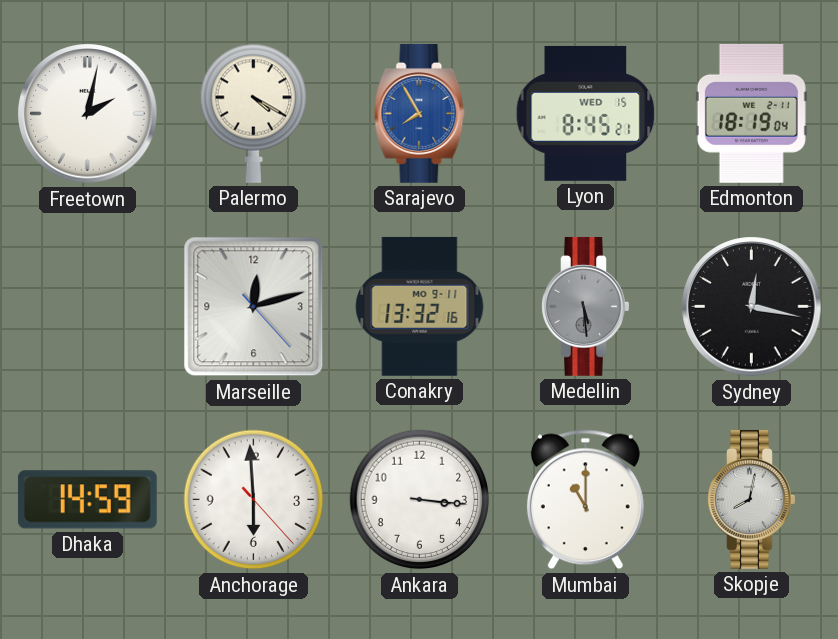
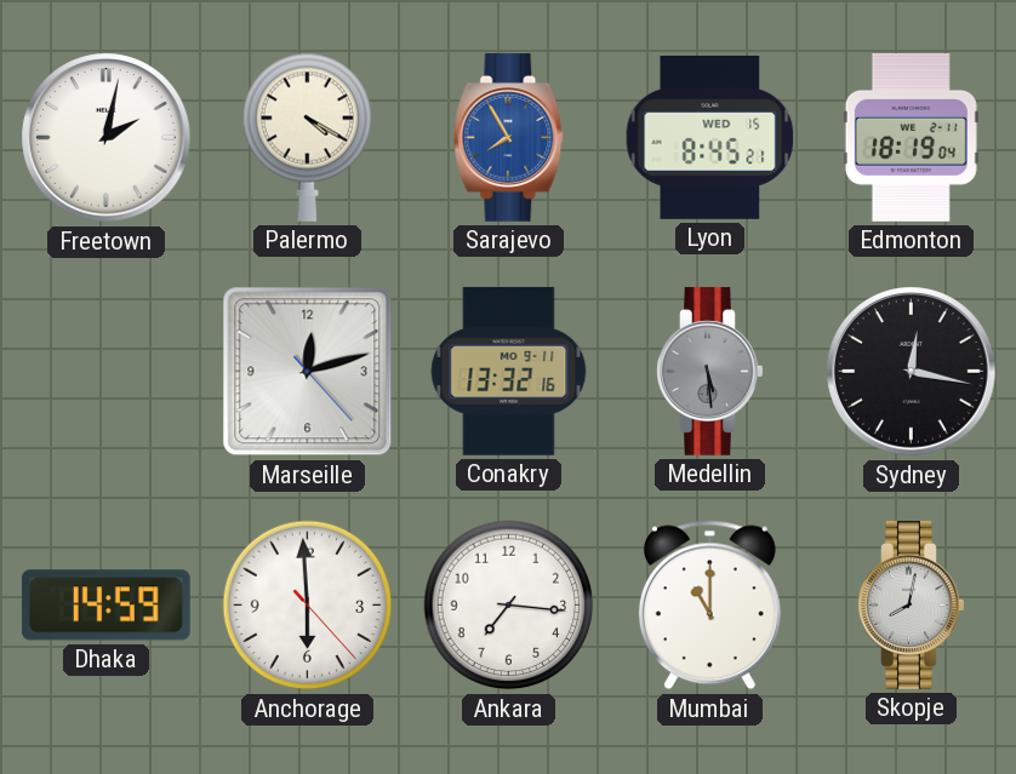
Ankara: 3:16 -> 7:16 (509, 606)
